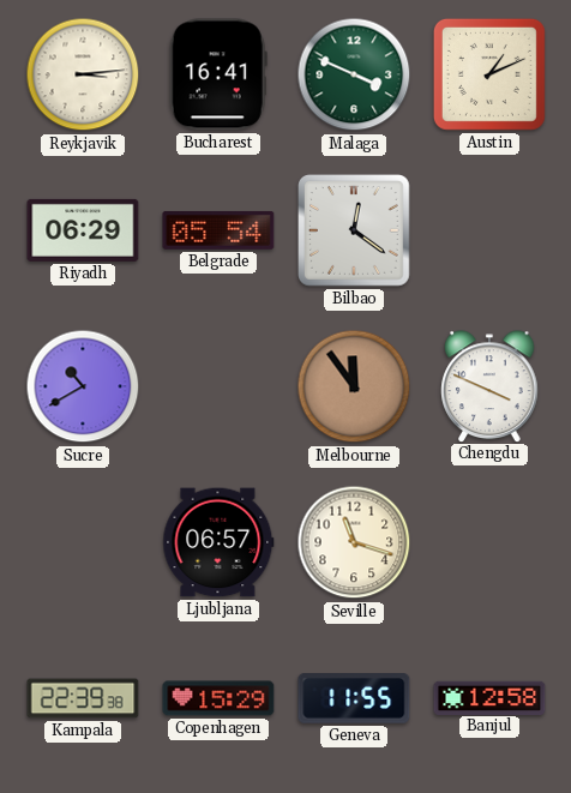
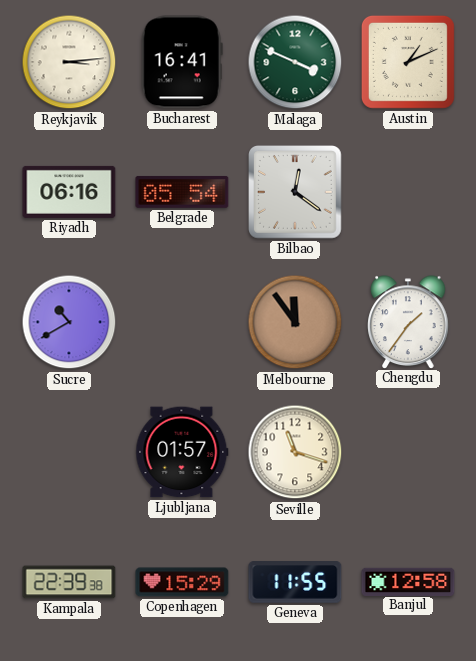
Riyadh: 06:29 -> 06:16 (69, 192)
Chengdu: 3:49 -> 1:36 (408, 322)
Ljubljana: 06:57 -> 01:57 (182, 452)
